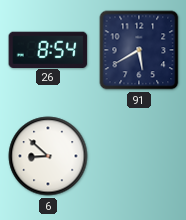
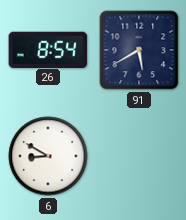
6: 8:52 -> 8:50 (48, 156)
